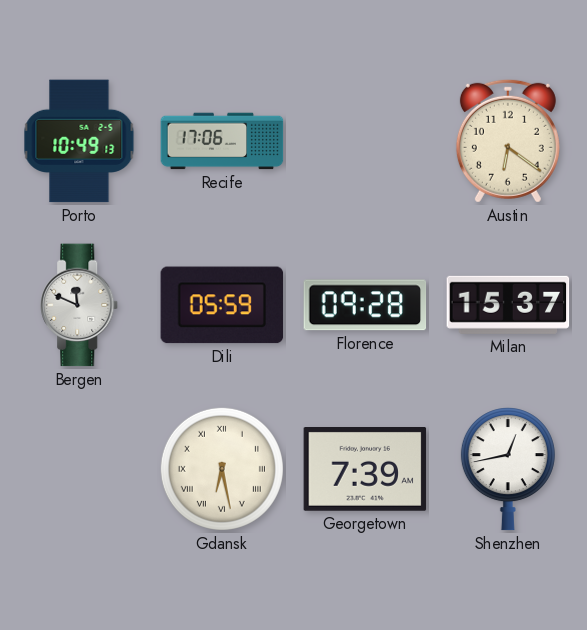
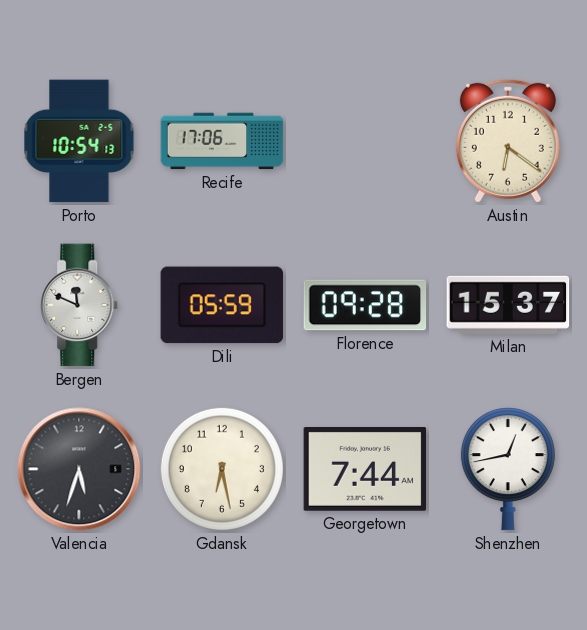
Porto: 10:49 -> 10:54 (79, 141)
Valencia: none -> 5:33 (79, 469)
Gdansk numerals: Roman -> Arabic (222, 469)
Georgetown: 7:39 -> 7:44 (365, 470)
